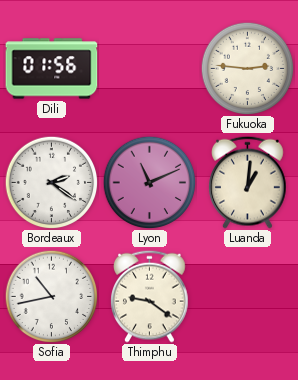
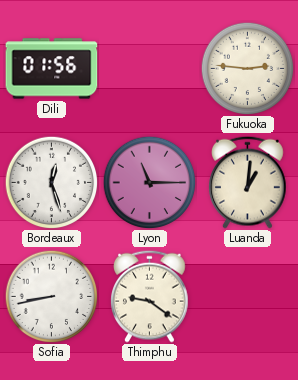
Bordeaux: 2:21 -> 12:27 (51, 182)
Lyon: 11:11 -> 11:15 (149, 182)
Sofia: 10:43 -> 8:43 (51, 296)
